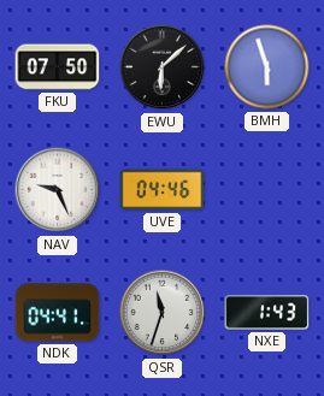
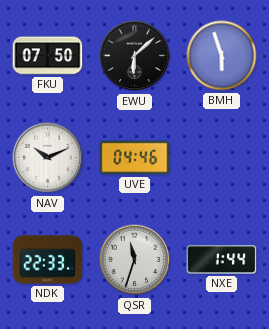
NAV: 9:26 -> 10:11 (48, 158)
NDK: 04:41 -> 22:33 (48, 260)
NXE: 1:43 -> 1:44 (222, 260)
